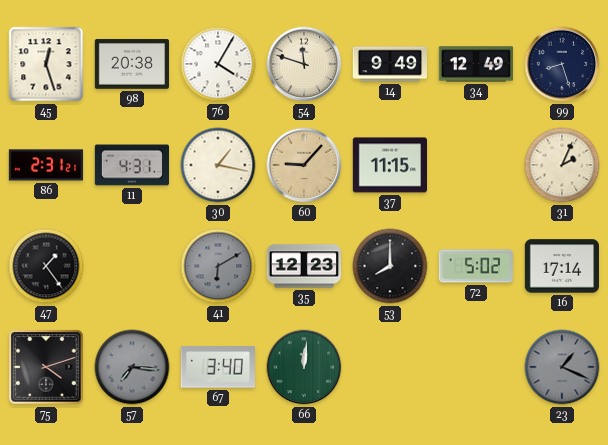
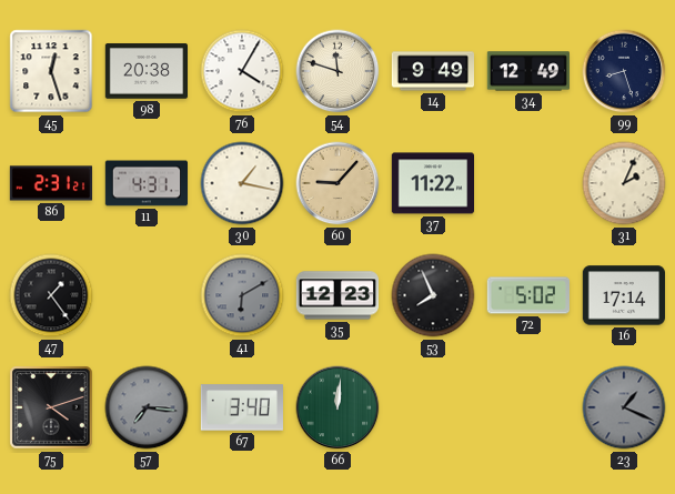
37: 11:15 -> 11:22 (432, 183)
53: 8:00 -> 7:56 (433, 295)
